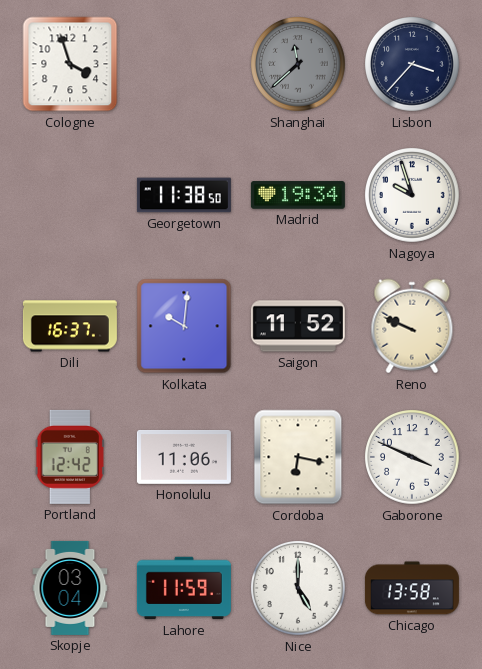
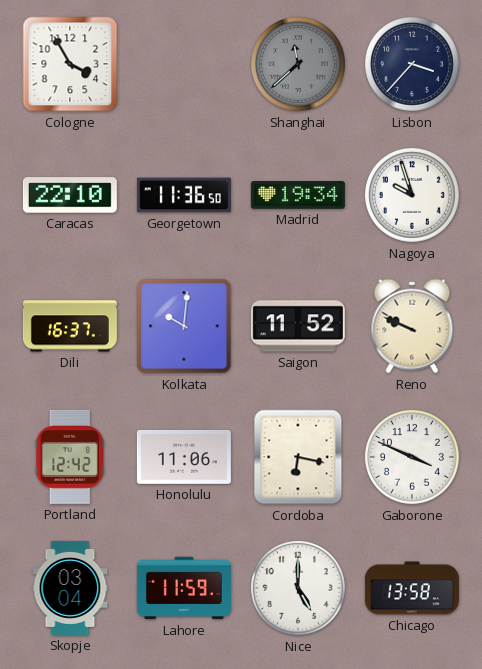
Cologne: 3:57 -> 3:55 (70, 64)
Caracas: none -> 22:10 (70, 195)
Georgetown: 11:38 -> 11:36 (184, 195)
